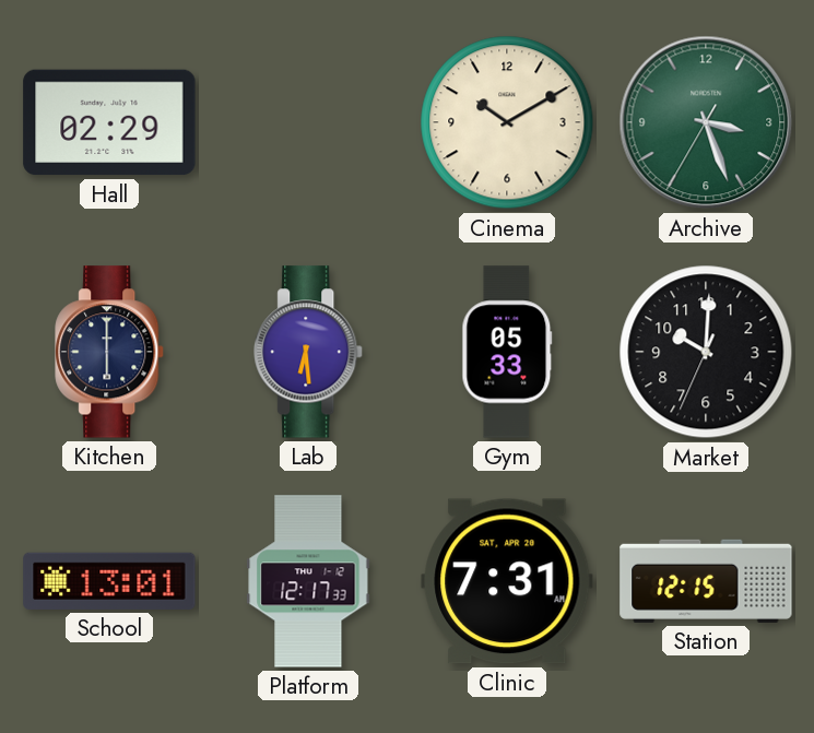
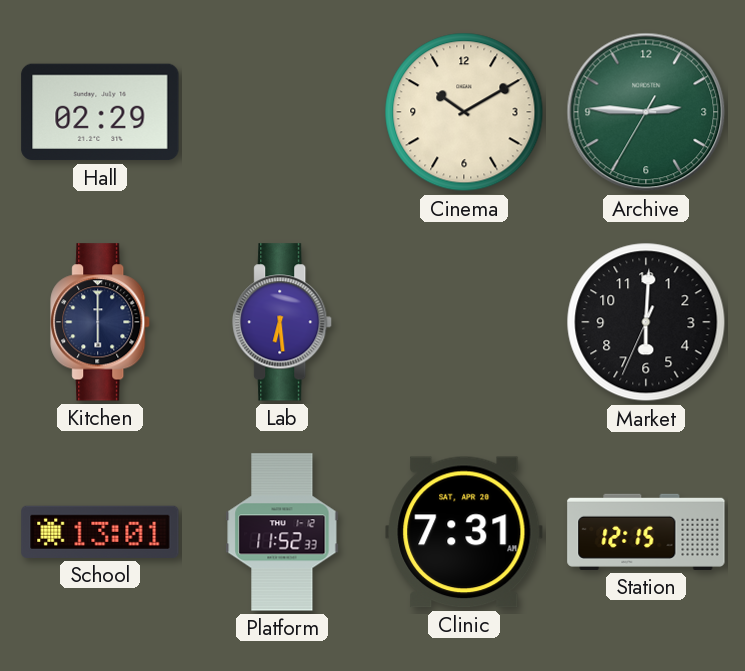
Archive: 3:26 -> 2:45 (646, 112)
Gym: 05:33 -> none (507, 352)
Market: 10:00 -> 6:00 (646, 322)
Platform: 12:17 -> 11:52 (282, 532)
